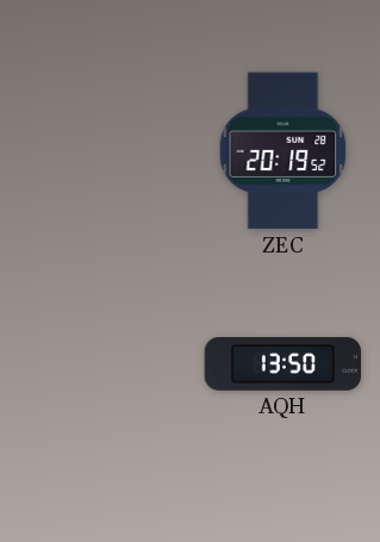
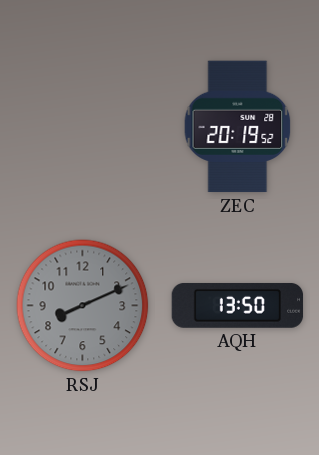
RSJ: none -> 8:11 (83, 306)
